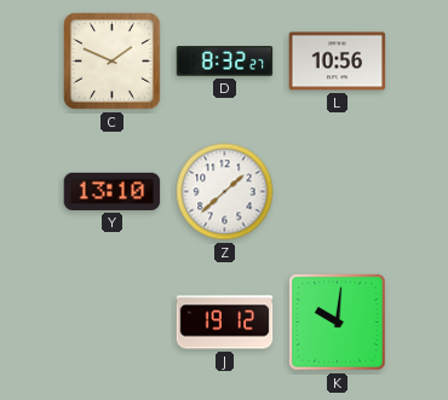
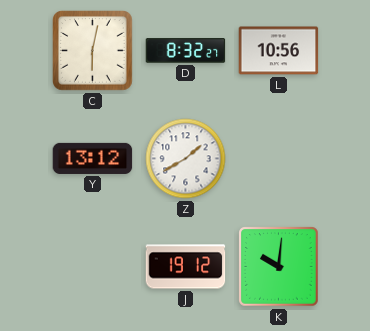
C: 1:49 -> 6:02 (93, 51)
Y: 13:10 -> 13:12 (93, 158)
Z: 1:38 -> 1:40 (186, 159)
